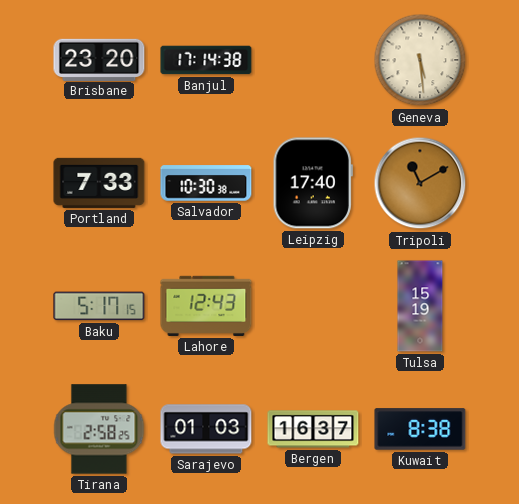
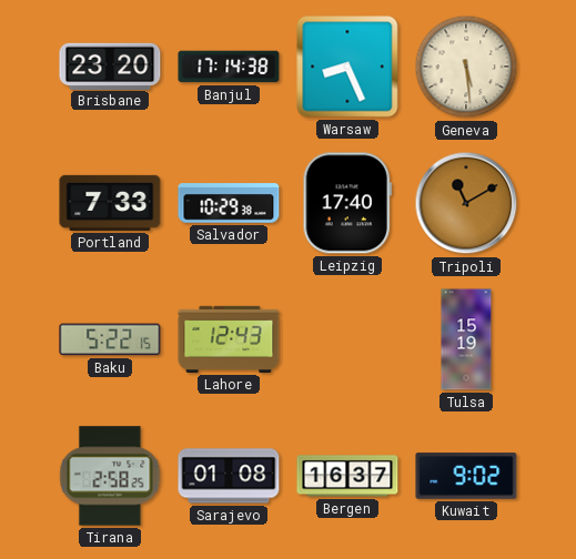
Warsaw: none -> 8:26 (347, 67)
Salvador: 10:30 -> 10:29 (229, 203)
Baku: 5:17 -> 5:22 (110, 339)
Sarajevo: 01:03 -> 01:08 (229, 476)
Kuwait: 8:38 -> 9:02 (466, 476)
